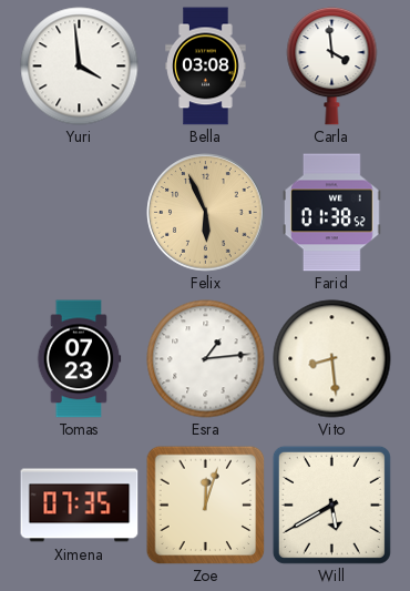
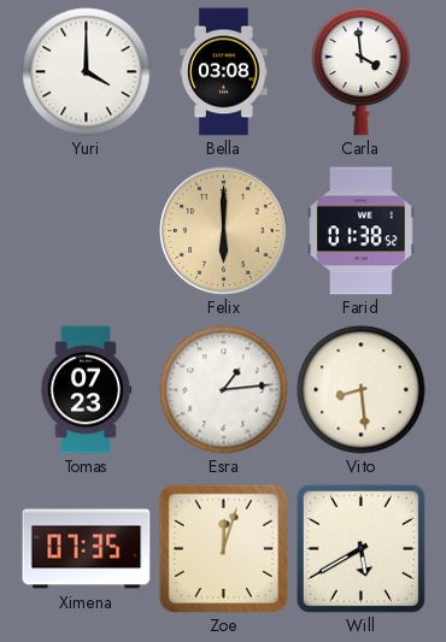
Yuri: 3:59 -> 4:00 (87, 72)
Felix: 5:56 -> 6:00 (224, 231)
